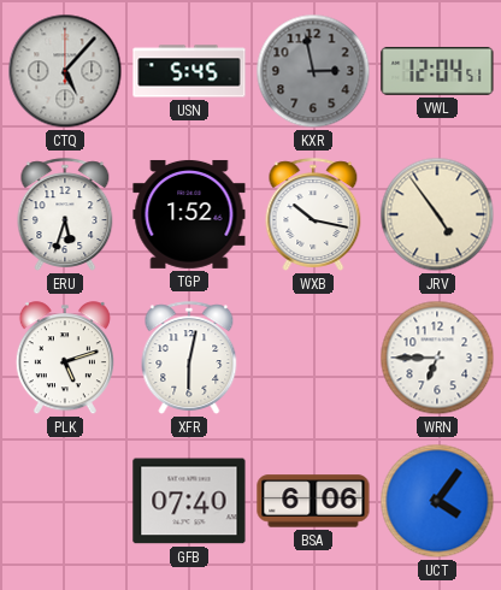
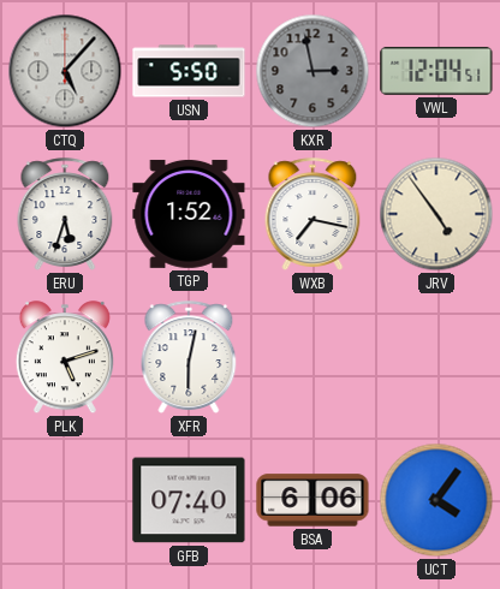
USN: 5:45 -> 5:50 (189, 71)
WXB: 10:17 -> 7:17 (312, 214)
WRN: 6:45 -> none (437, 358)
